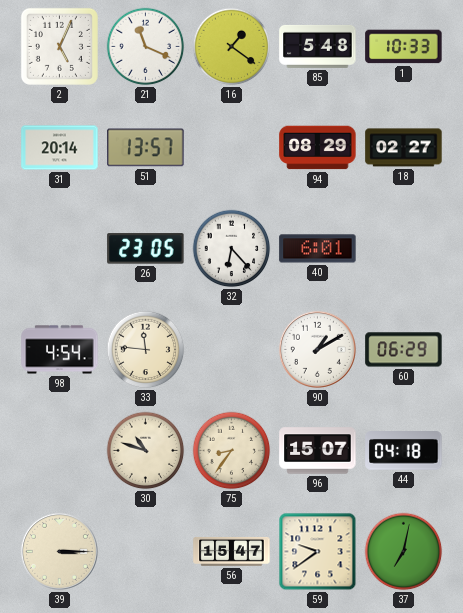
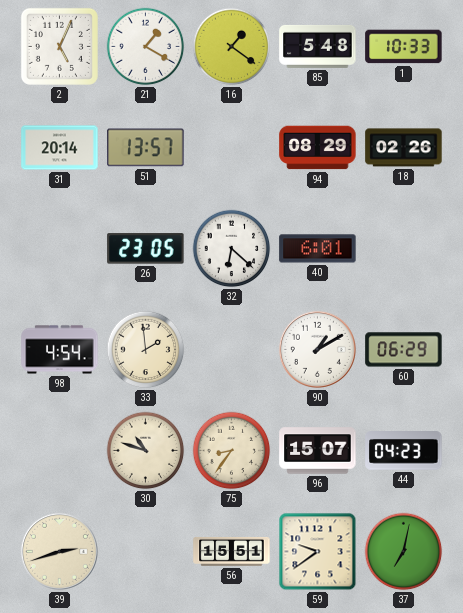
21: 11:19 -> 1:20 (146, 47)
18: 02:27 -> 02:26 (404, 148)
32: 6:23 -> 6:22 (232, 249)
33: 11:46 -> 1:59 (146, 350)
44: 04:18 -> 04:23 (404, 451)
39: 3:15 -> 2:42 (59, 551)
56: 15:47 -> 15:51 (232, 552)
